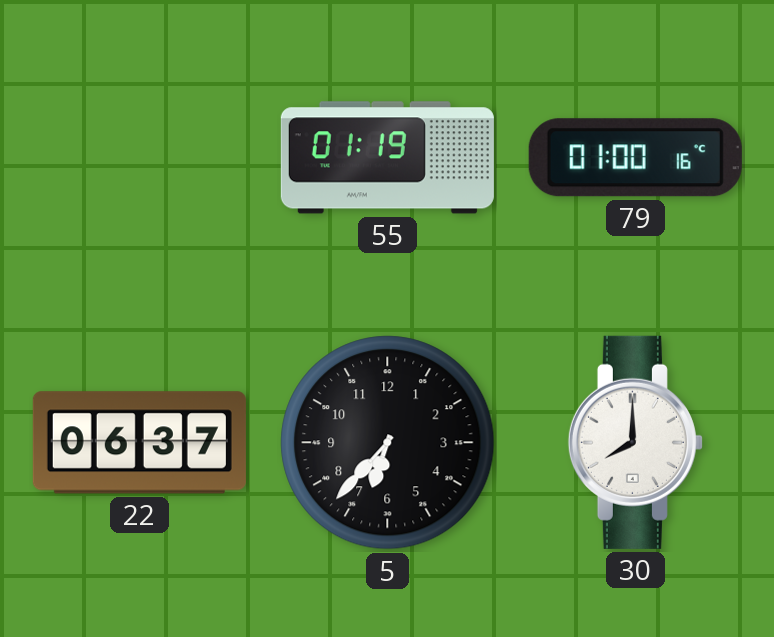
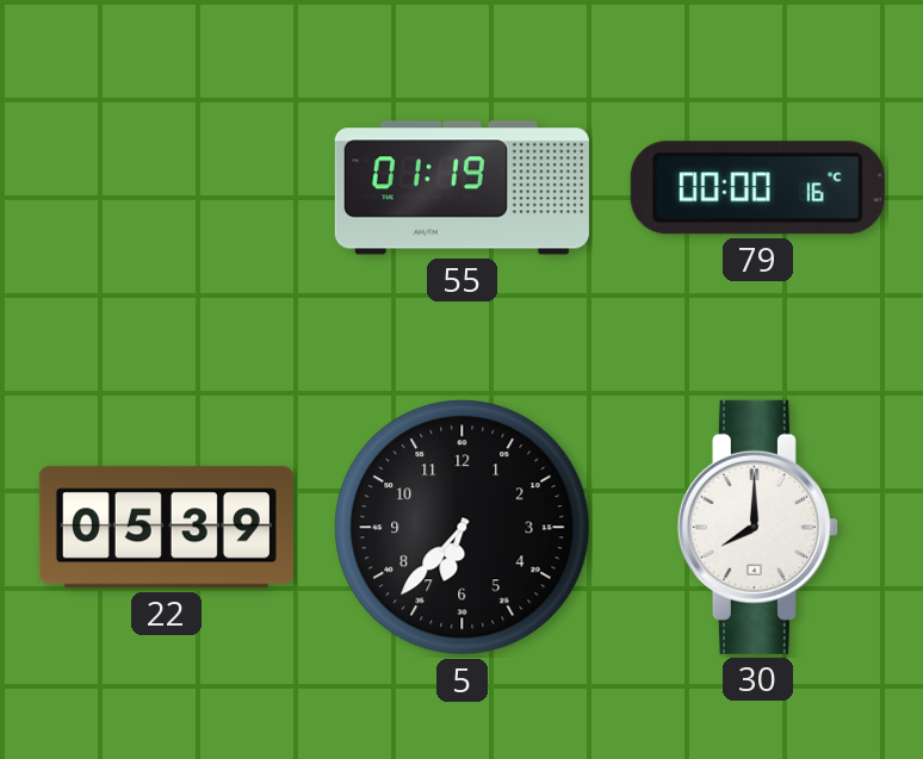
79: 01:00 -> 00:00 (757, 188)
22: 06:37 -> 05:39 (166, 528)
